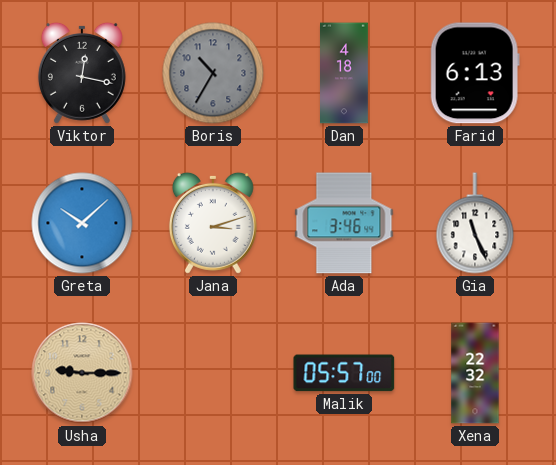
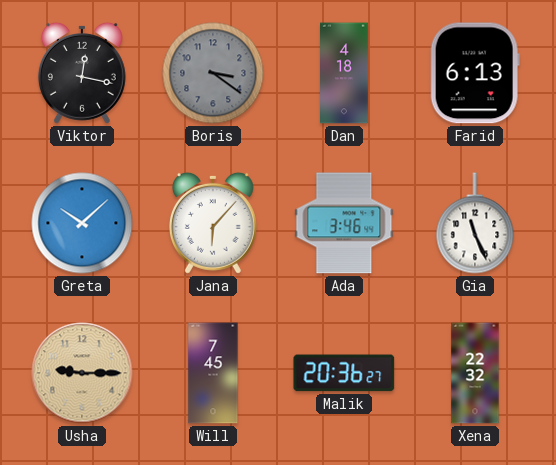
Boris: 10:35 -> 3:21 (213, 73)
Jana: 3:12 -> 6:07 (213, 223)
Will: none -> 7:45 (213, 373)
Malik: 05:57 -> 20:36 (344, 373)
